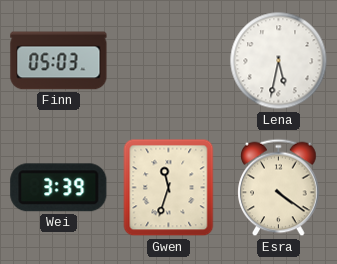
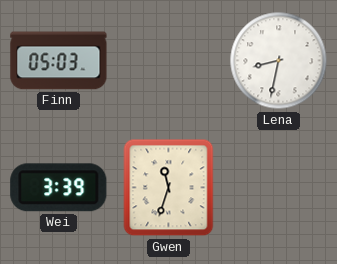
Lena: 5:32 -> 8:32 (279, 61)
Esra: 4:21 -> none (279, 188)
